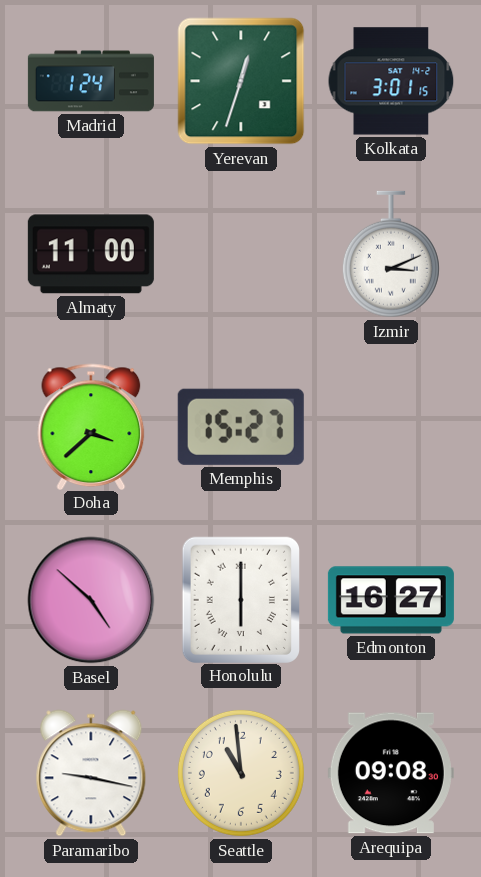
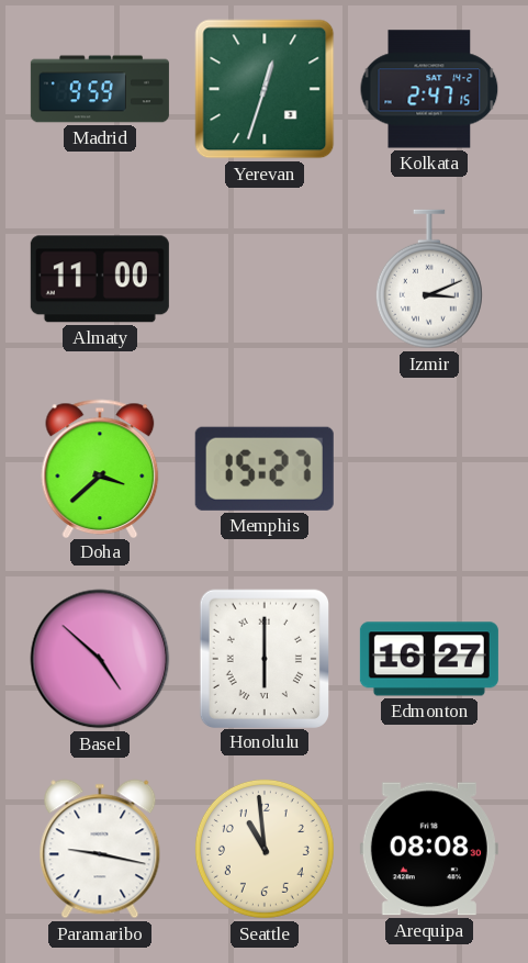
Madrid: 1:24 -> 9:59 (100, 89)
Kolkata: 3:01 -> 2:47 (429, 89)
Arequipa: 09:08 -> 08:08 (429, 849)
